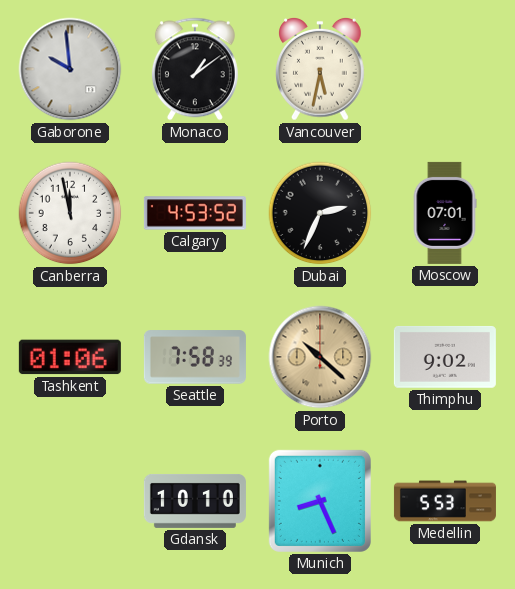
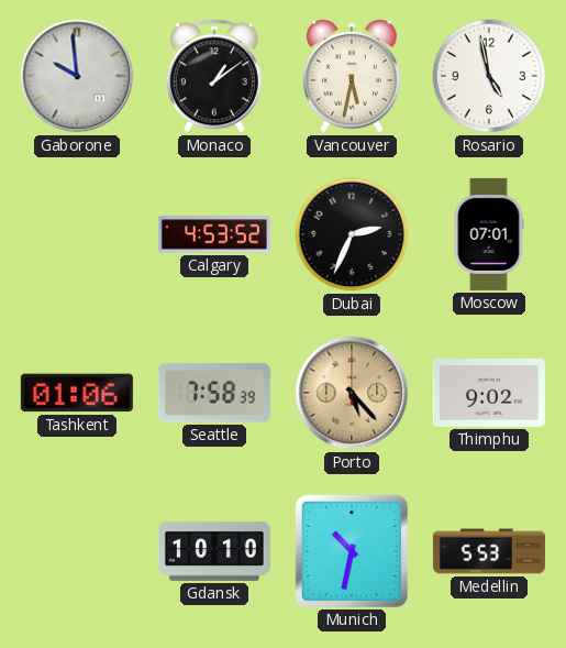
Rosario: none -> 4:58 (489, 76)
Canberra: 11:58 -> none (70, 213)
Porto: 10:22 -> 5:23 (352, 393)
Munich: 8:26 -> 10:32 (352, 551)
